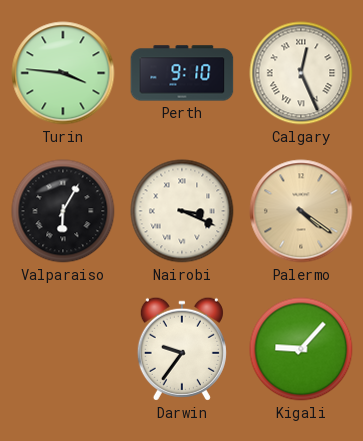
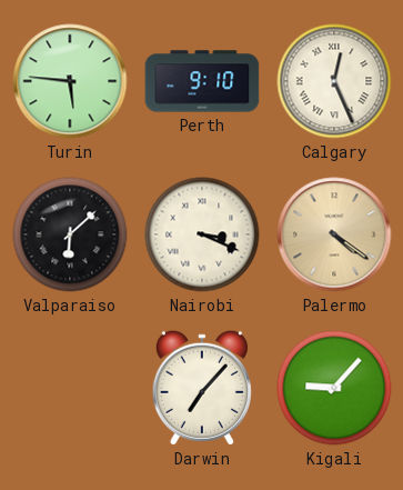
Turin: 3:46 -> 5:46 (70, 81)
Valparaiso: 6:05 -> 6:08 (70, 234)
Darwin: 9:36 -> 7:07 (202, 388)
